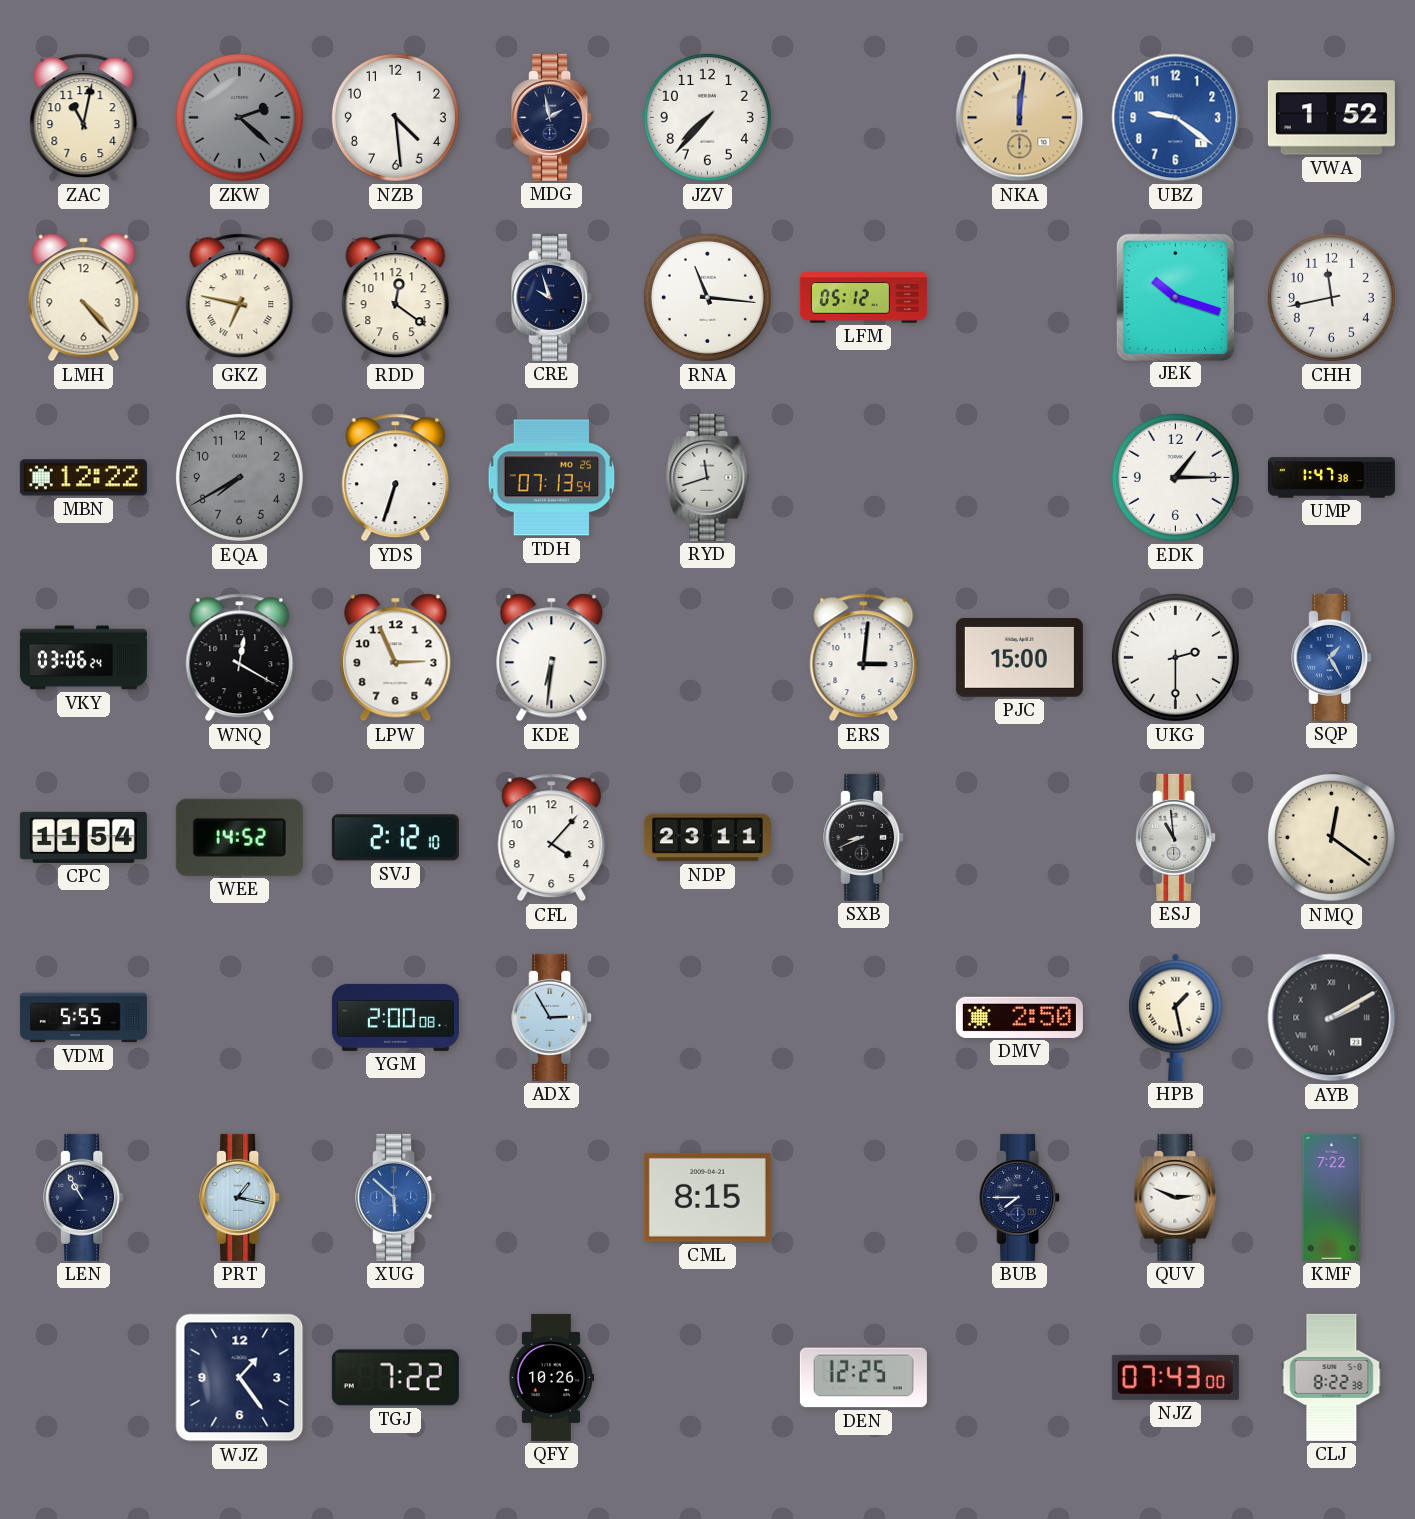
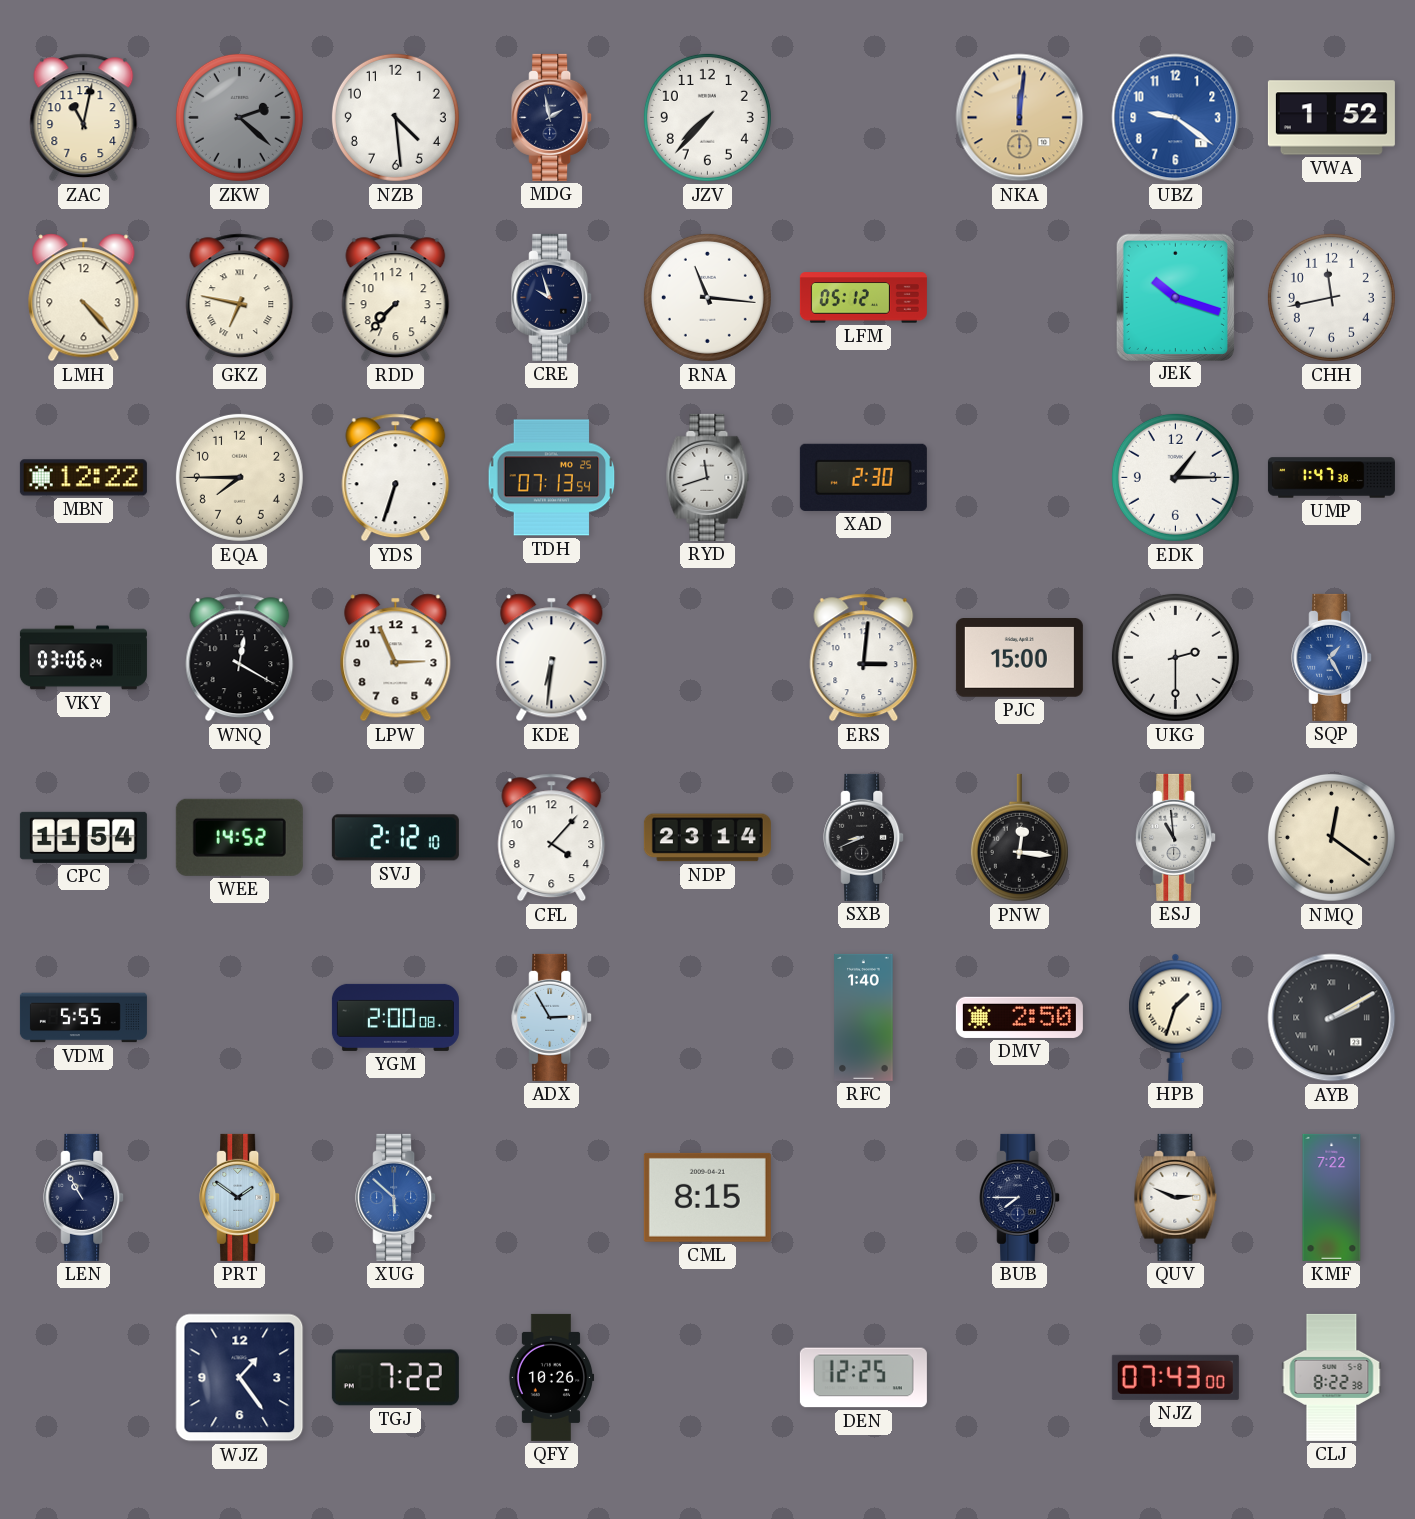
RDD: 12:21 -> 7:37 (396, 298)
EQA: 7:40 -> 7:45 (239, 477)
EQA dial: grey -> cream (239, 477)
XAD: none -> 2:30 (863, 477)
NDP: 23:11 -> 23:14 (707, 838)
PNW: none -> 12:16 (1019, 838)
RFC: none -> 1:40 (864, 1017)
HPB: 1:28 -> 1:33 (1176, 1017)
PRT: 1:17 -> 1:51 (240, 1197)
